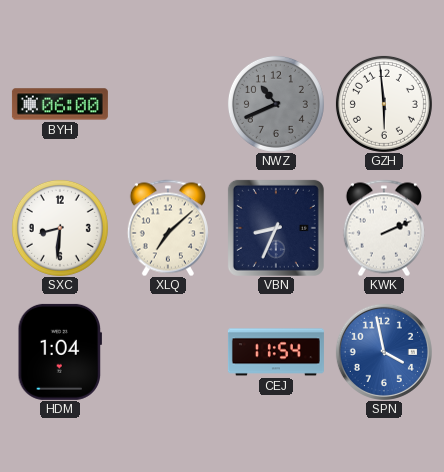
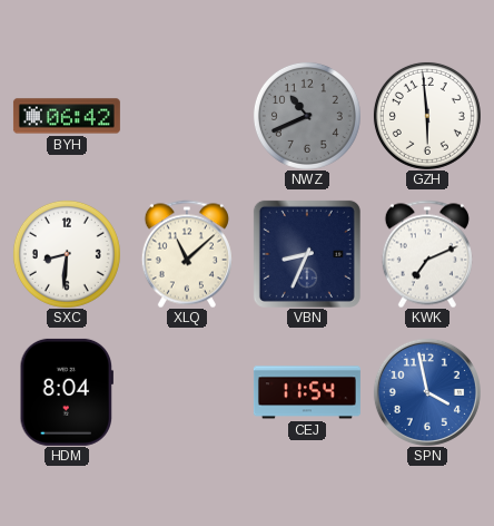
BYH: 06:00 -> 06:42 (67, 116)
XLQ: 7:08 -> 11:08 (187, 254)
KWK: 2:11 -> 7:11 (427, 254)
HDM: 1:04 -> 8:04 (66, 392)
